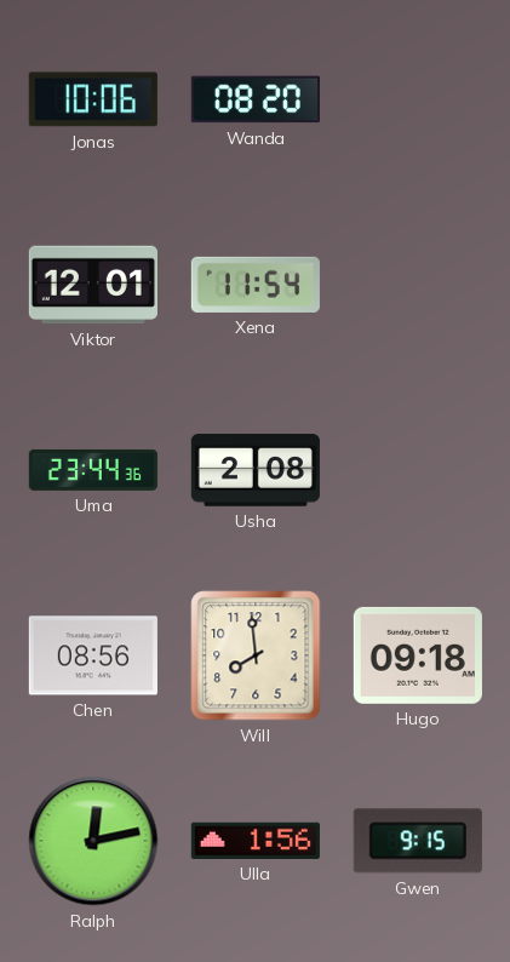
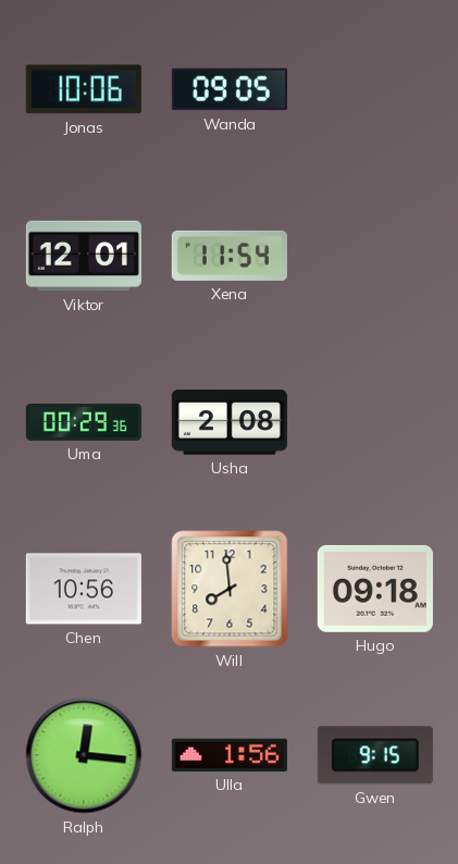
Wanda: 08:20 -> 09:05 (230, 89)
Uma: 23:44 -> 00:29 (84, 422)
Chen: 08:56 -> 10:56 (84, 589)
Ralph: 12:13 -> 12:16 (84, 755)
